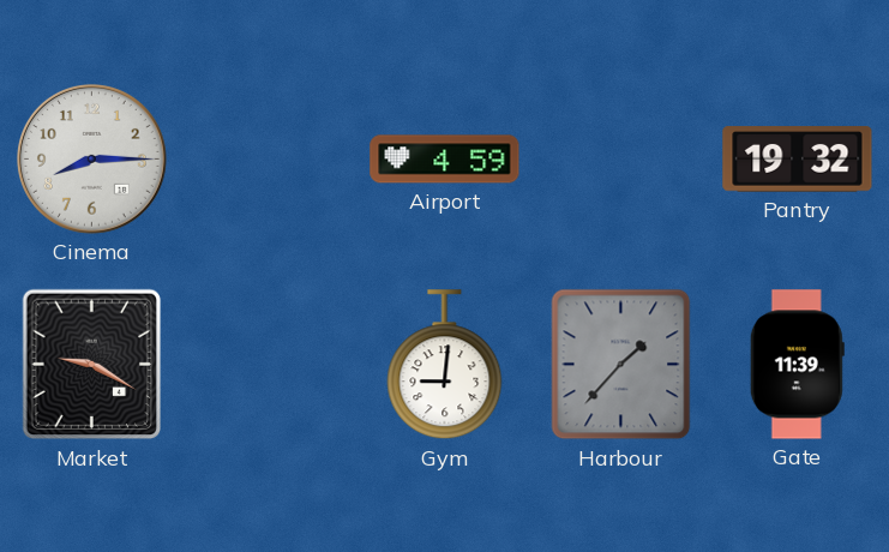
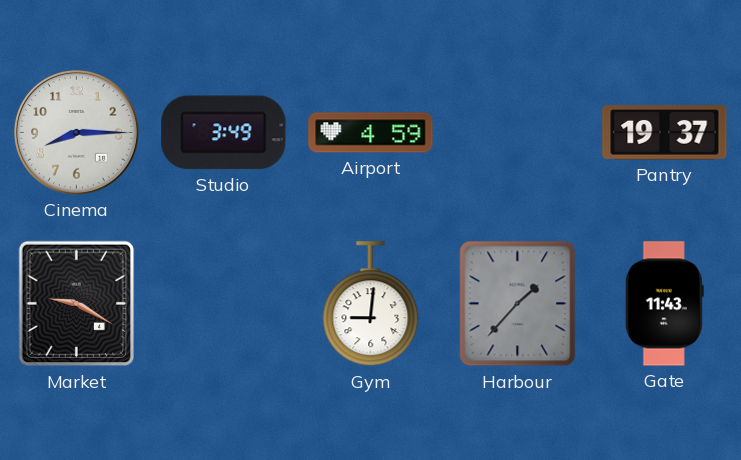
Studio: none -> 3:49 (224, 133)
Pantry: 19:32 -> 19:37 (665, 133)
Gate: 11:39 -> 11:43 (664, 304)
